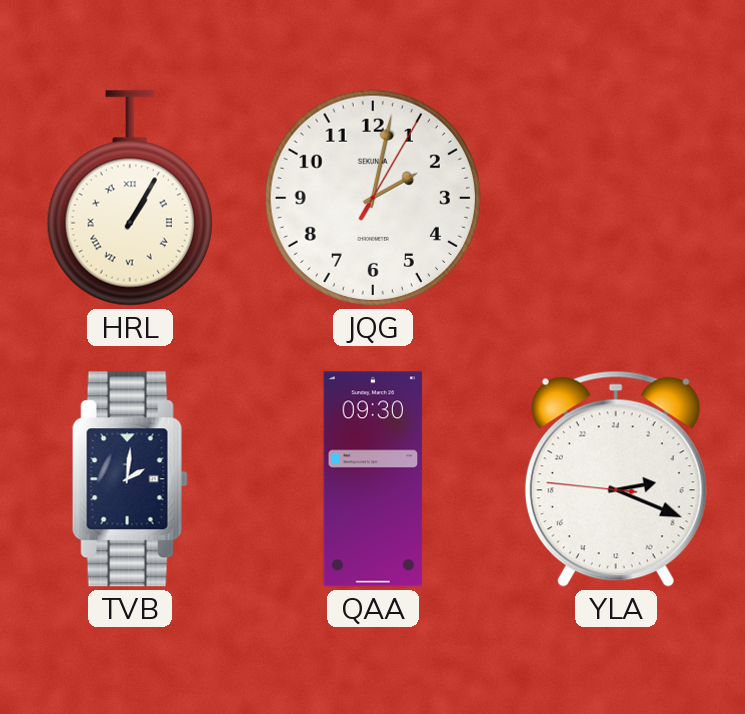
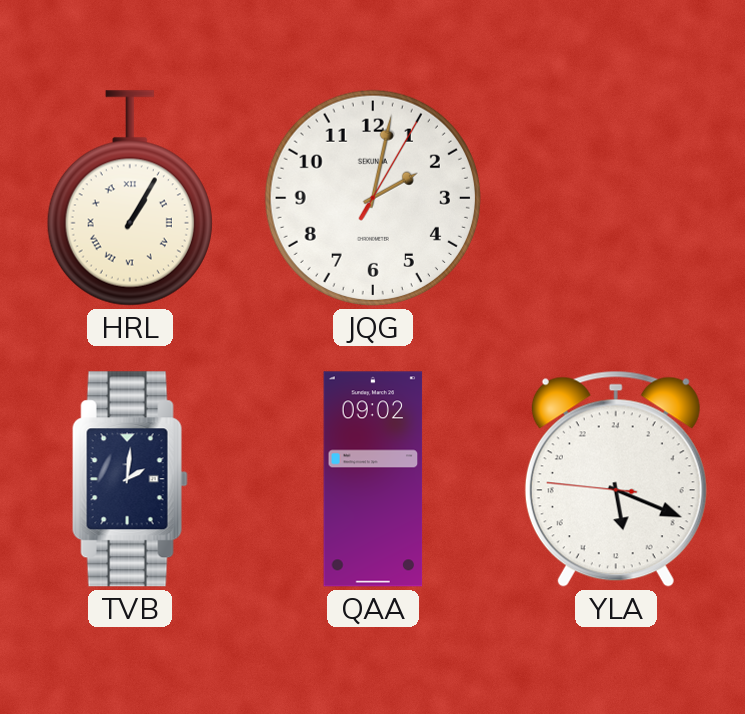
QAA: 09:30 -> 09:02 (373, 479)
YLA: 5:18 -> 11:18 (616, 479)
